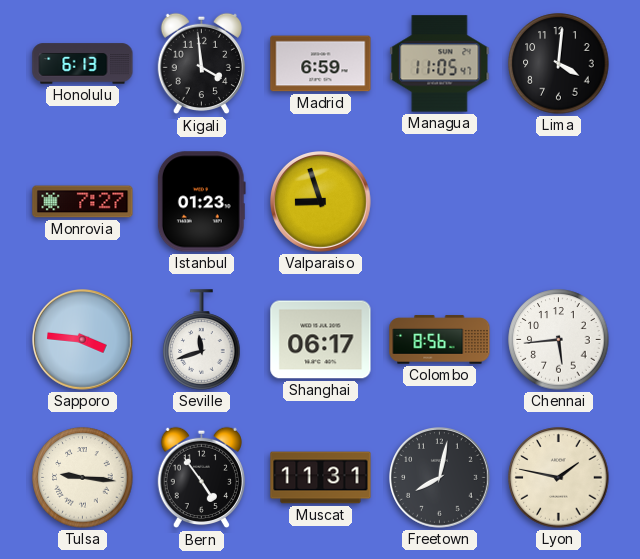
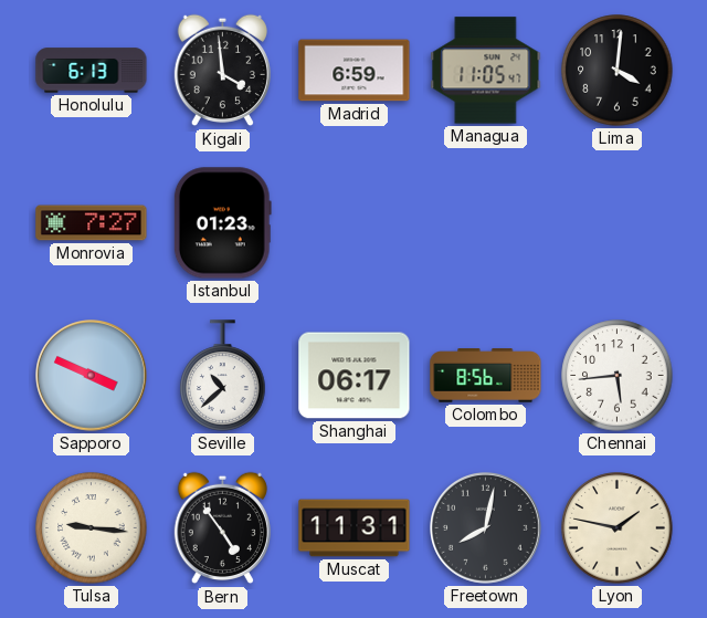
Valparaiso: 8:57 -> none (321, 202)
Sapporo: 3:46 -> 3:49 (92, 376)
Seville: 11:42 -> 10:38 (223, 376)
